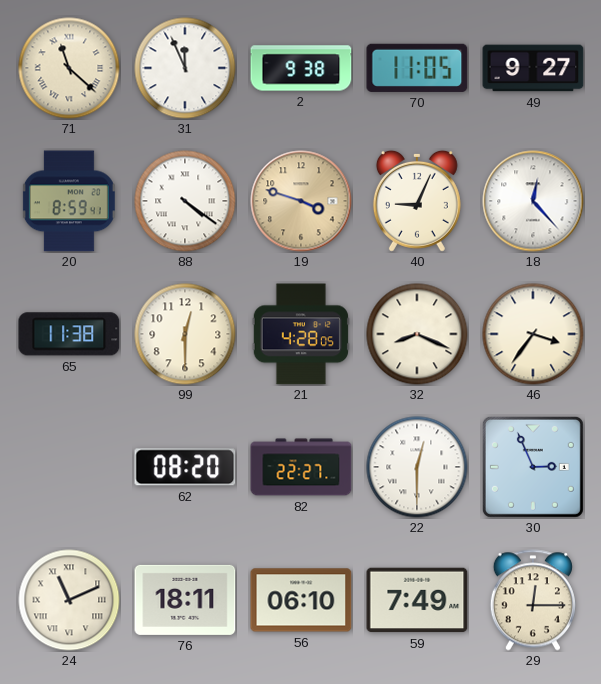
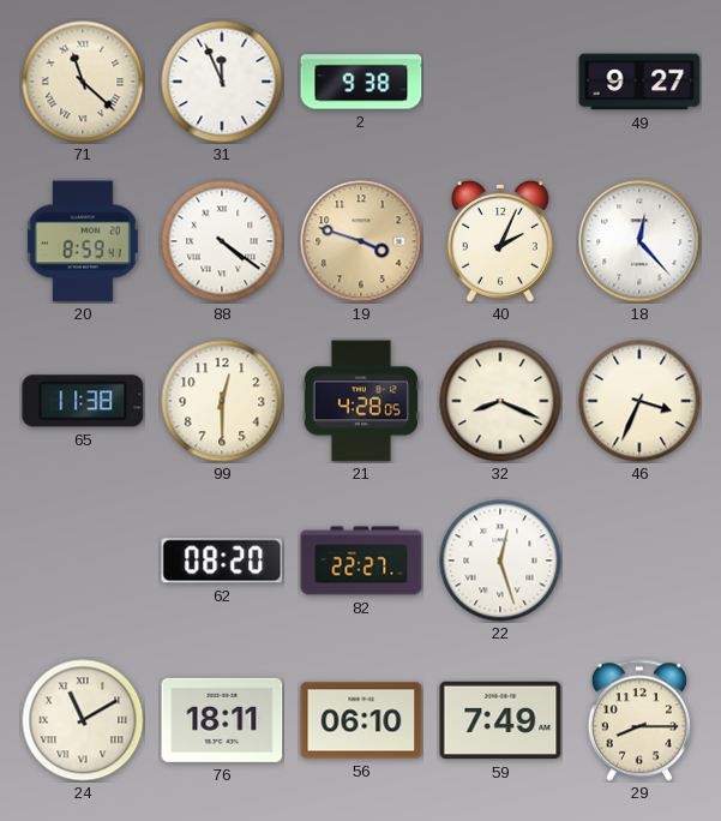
70: 11:05 -> none (417, 68)
40: 9:04 -> 2:04 (500, 241)
46: 3:36 -> 3:34 (639, 401)
22: 12:30 -> 12:27 (500, 561)
30: 2:56 -> none (533, 467)
24: 11:11 -> 11:10 (83, 720)
29: 12:15 -> 8:15 (639, 720)
